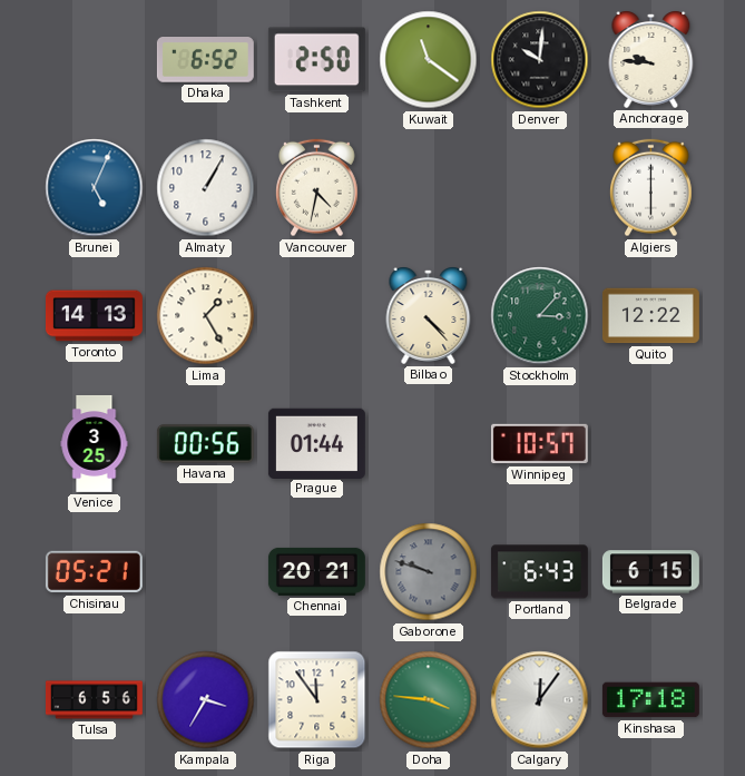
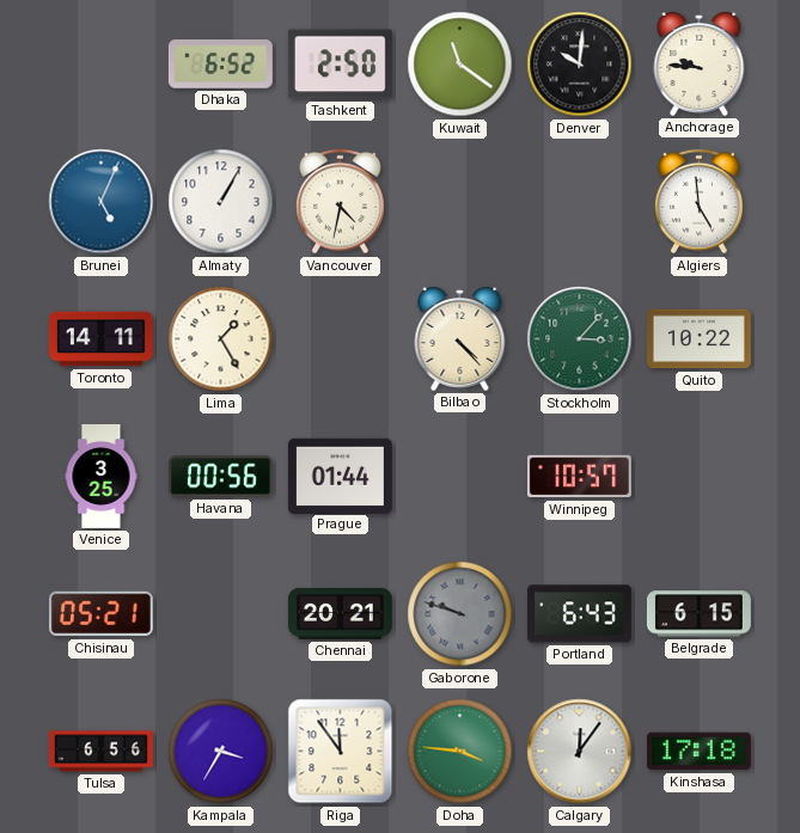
Algiers: 6:00 -> 4:59 (700, 202)
Toronto: 14:13 -> 14:11 (100, 339)
Quito: 12:22 -> 10:22 (698, 339)
